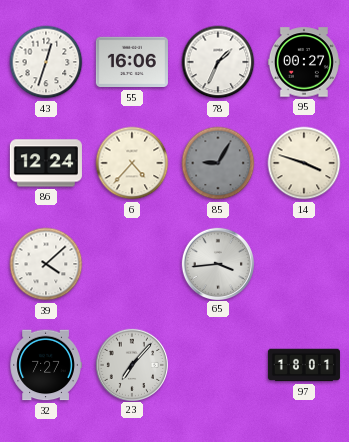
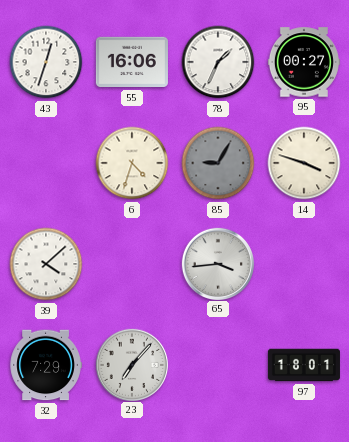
86: 12:24 -> none (46, 163)
6: 4:37 -> 4:33 (132, 163)
32: 7:27 -> 7:29 (46, 365)
